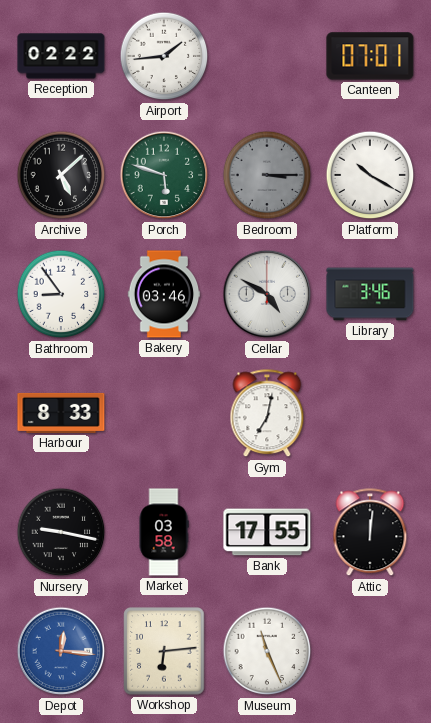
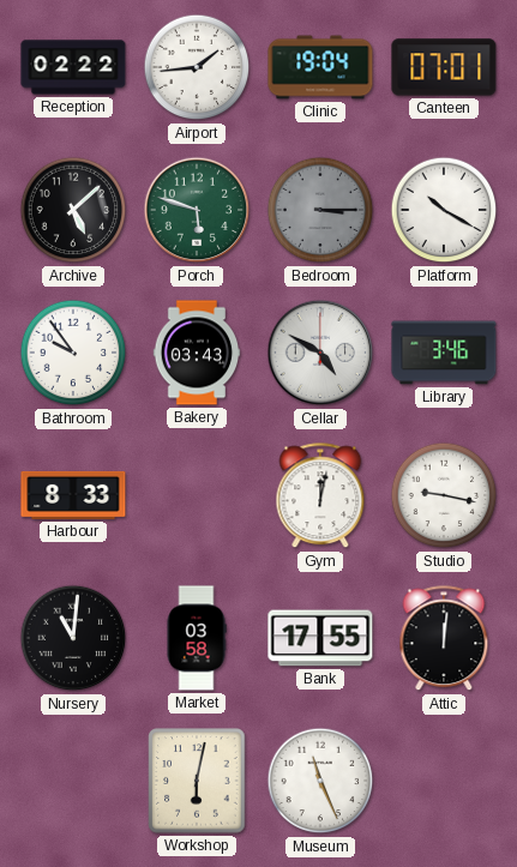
Clinic: none -> 19:04 (320, 67)
Bathroom: 8:54 -> 9:54 (73, 353)
Bakery: 03:46 -> 03:43 (197, 353)
Gym: 7:02 -> 12:02 (320, 496)
Studio: none -> 9:17 (444, 495)
Nursery: 9:17 -> 11:01 (73, 638)
Depot: 12:16 -> none (61, 651)
Workshop: 6:14 -> 6:02 (197, 781)
